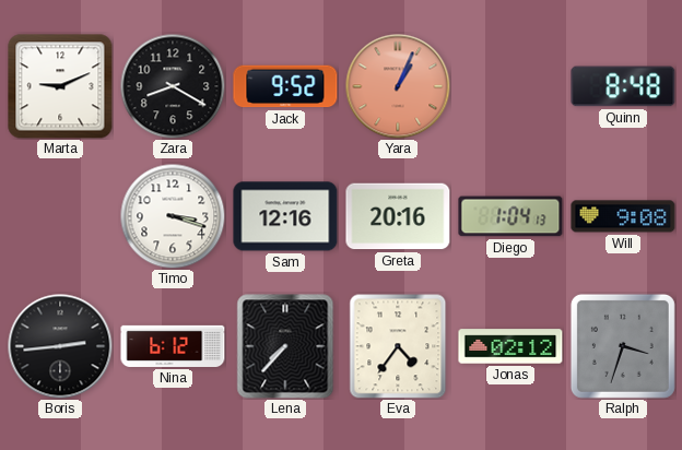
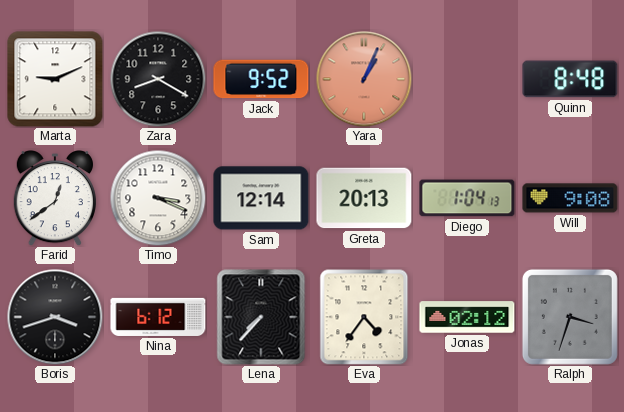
Farid: none -> 12:39 (55, 199)
Timo: 3:18 -> 3:19 (158, 198)
Sam: 12:16 -> 12:14 (261, 198)
Greta: 20:16 -> 20:13 (364, 198)
Boris: 2:44 -> 3:42 (55, 317)
